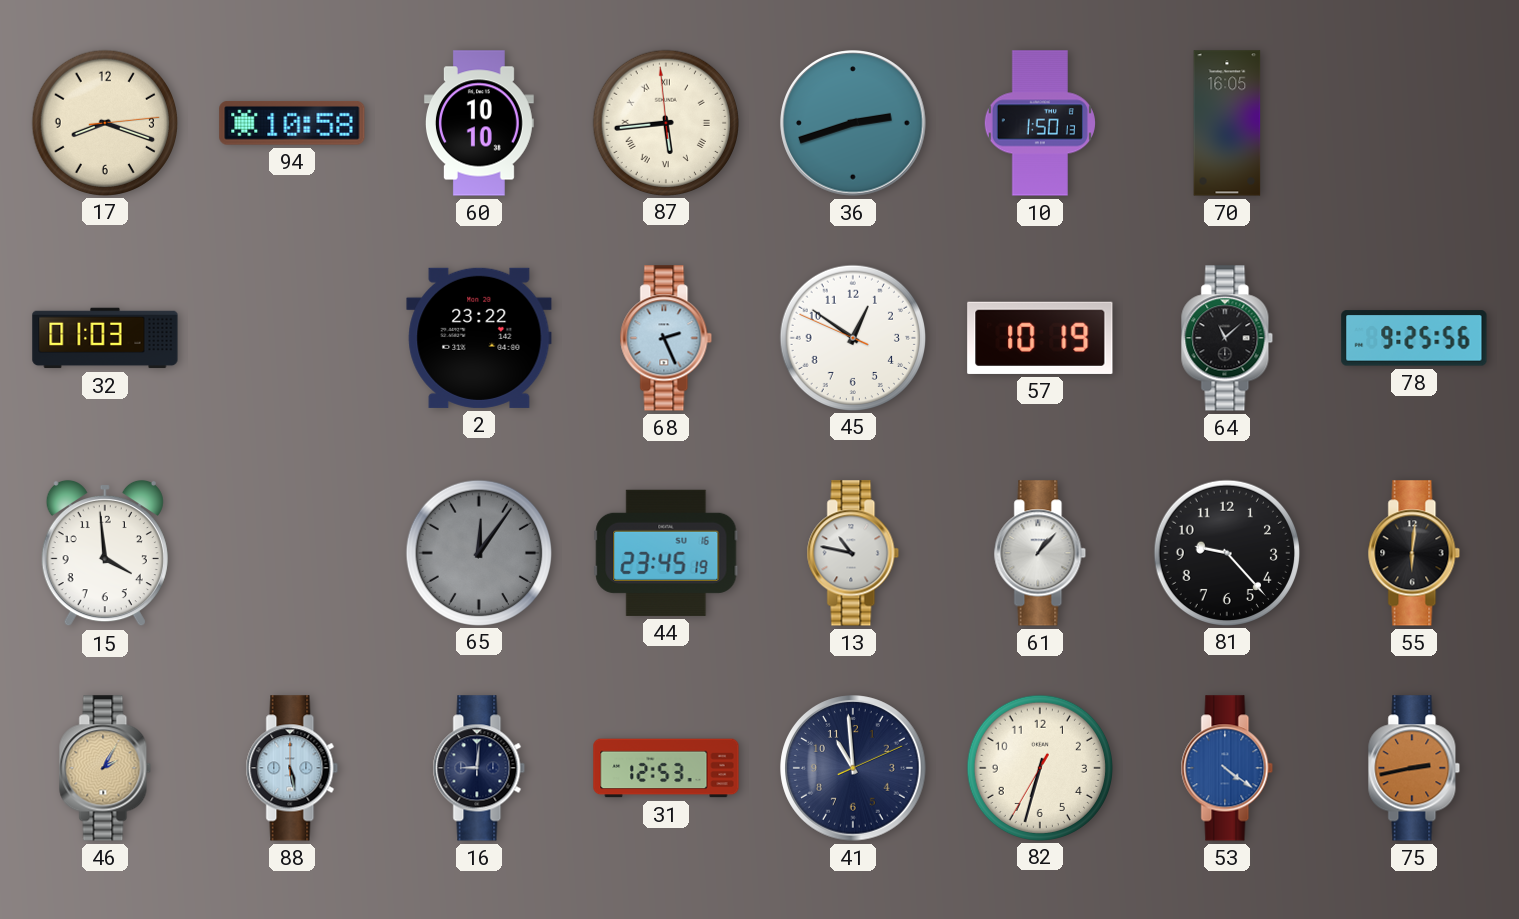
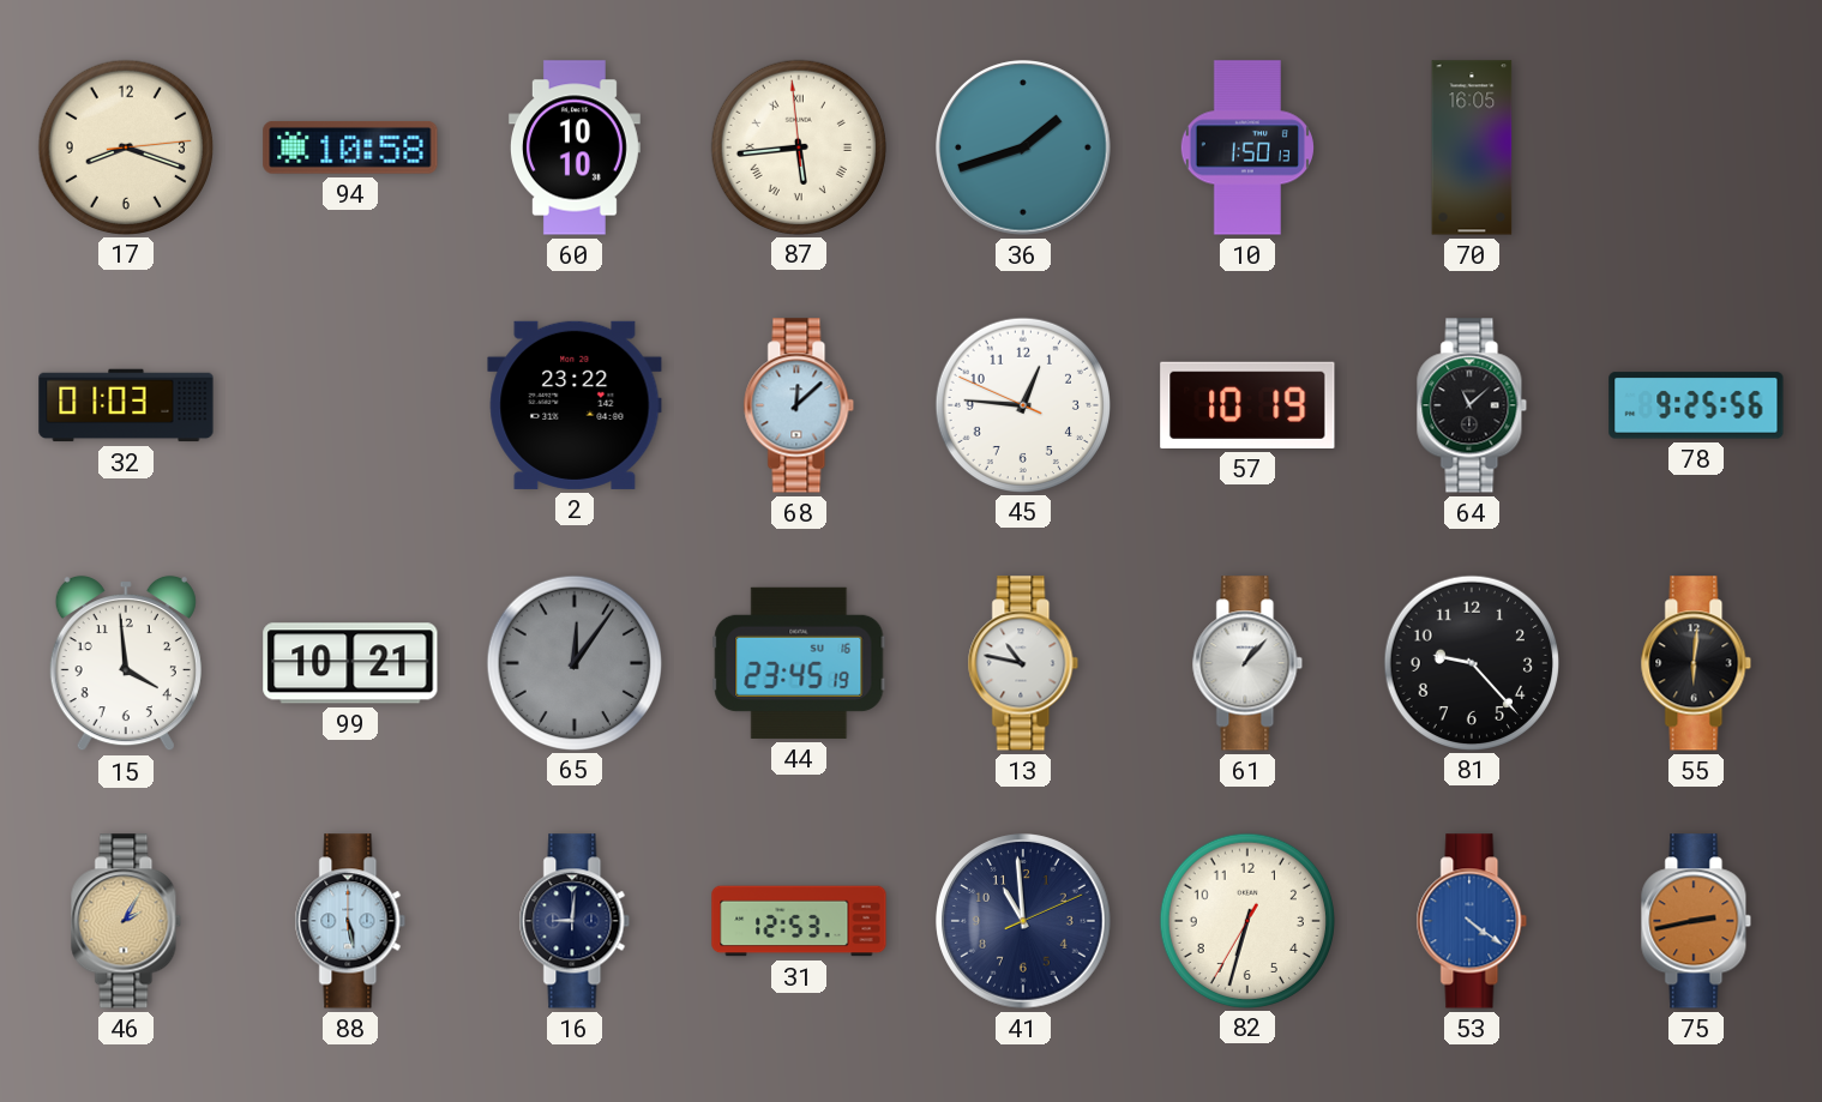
36: 2:42 -> 1:42 (1023, 147)
68: 2:26 -> 12:08 (799, 405)
45: 12:50 -> 12:45 (1022, 404)
99: none -> 10:21 (350, 663)
